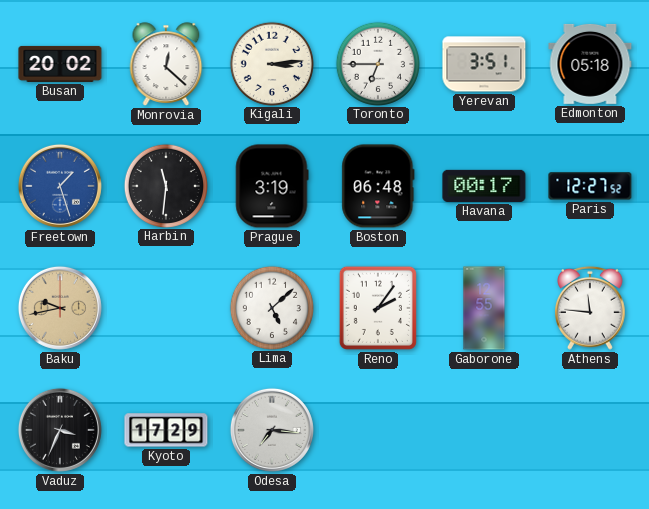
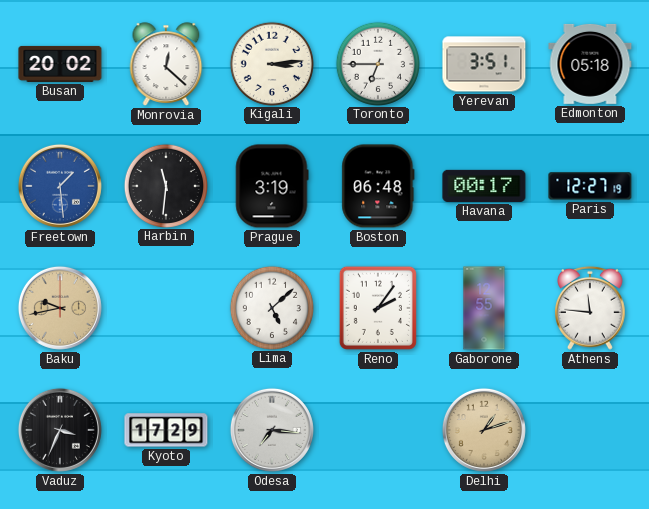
Freetown: 1:27 -> 1:29 (60, 186)
Paris: 12:27:52 -> 12:27:19 (590, 186)
Delhi: none -> 1:12 (484, 430)
